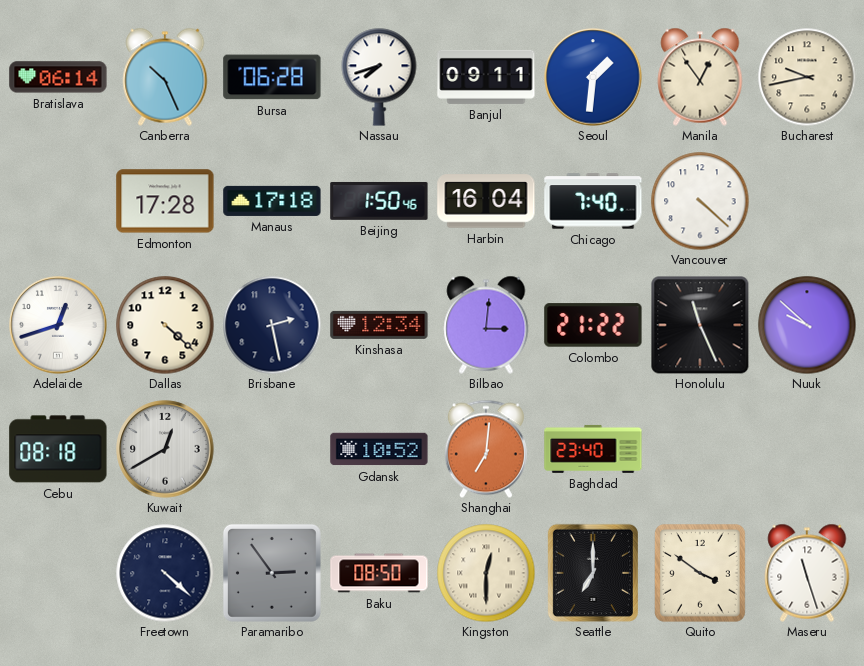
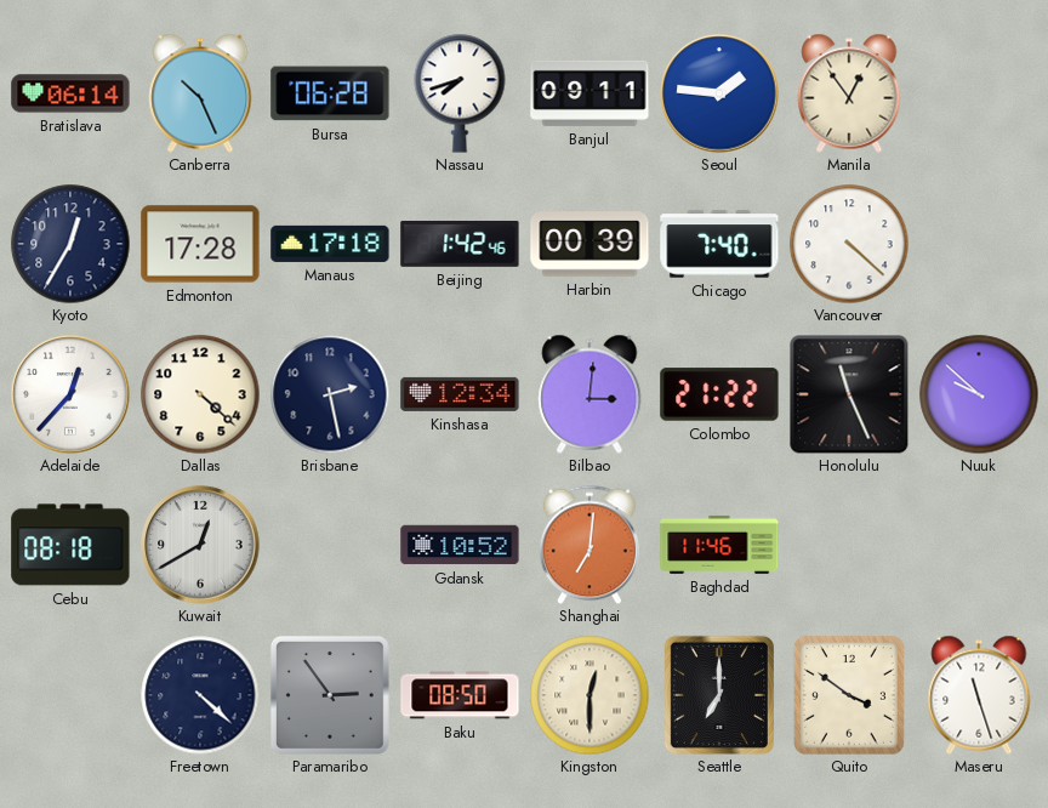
Seoul: 1:31 -> 1:46 (719, 93)
Bucharest: 9:43 -> none (807, 77)
Kyoto: none -> 12:35 (70, 244)
Beijing: 1:50 -> 1:42 (460, 244)
Harbin: 16:04 -> 00:39 (589, 244)
Adelaide: 12:42 -> 12:37 (70, 394)
Baghdad: 23:40 -> 11:46 (719, 545)
